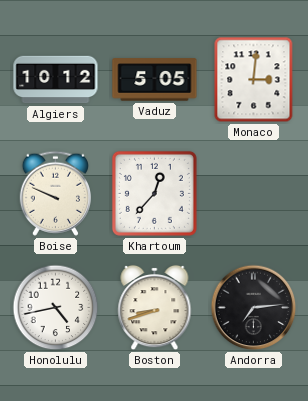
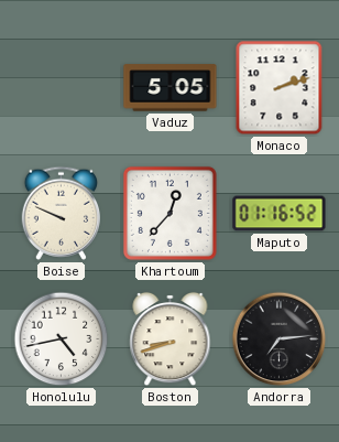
Algiers: 10:12 -> none (56, 80)
Monaco: 3:01 -> 2:12 (280, 88)
Maputo: none -> 01:16 (280, 214)
